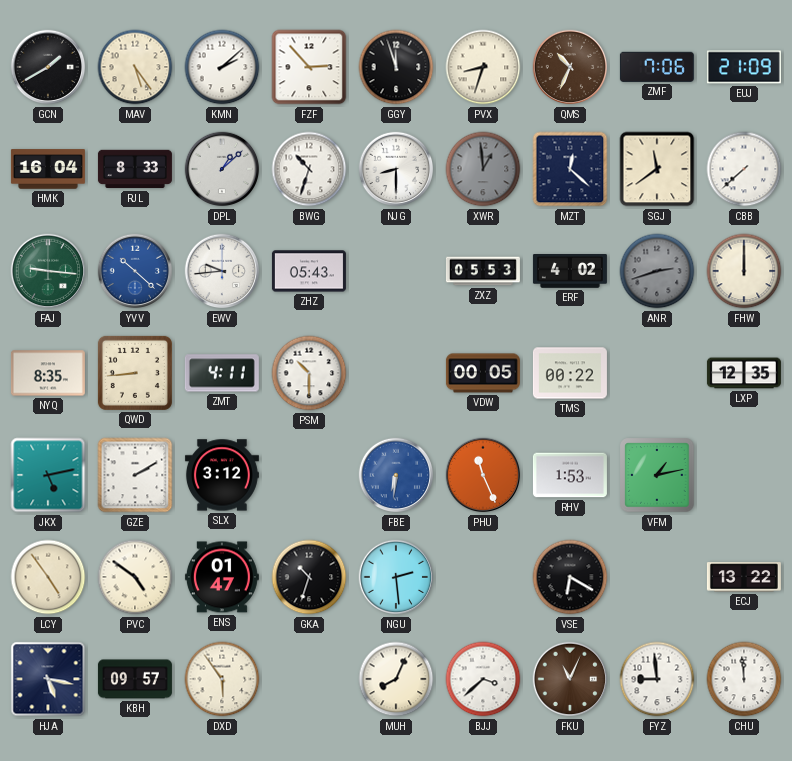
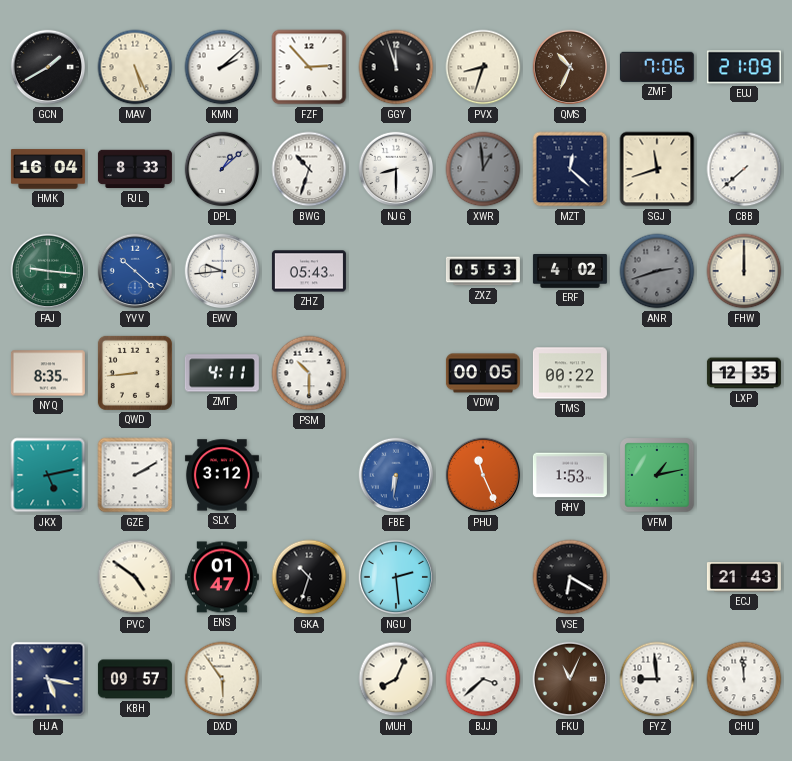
MAV: 5:24 -> 5:26 (135, 67)
SGJ: 11:39 -> 11:42 (657, 169)
LCY: 4:54 -> none (48, 577)
ECJ: 13:22 -> 21:43 (744, 577)
